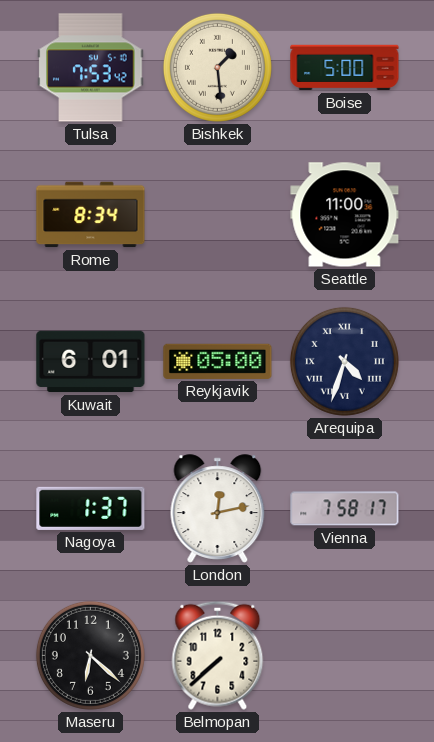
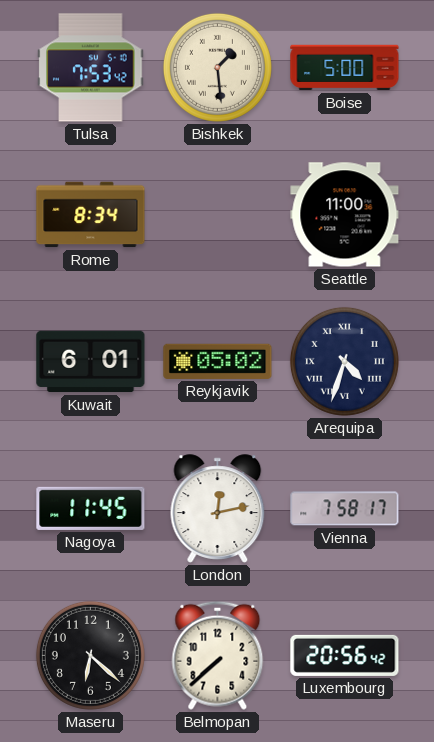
Reykjavik: 05:00 -> 05:02 (218, 361)
Nagoya: 1:37 -> 11:45 (91, 508)
Luxembourg: none -> 20:56 (345, 655)
